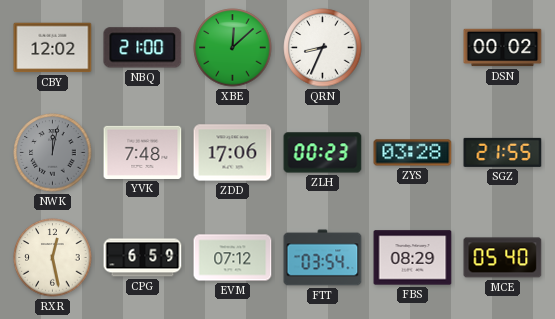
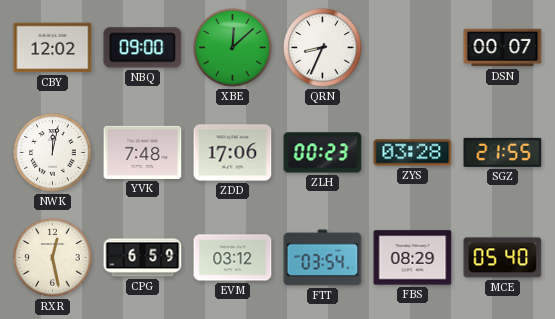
NBQ: 21:00 -> 09:00 (143, 48)
DSN: 00:02 -> 00:07 (503, 48)
NWK dial: grey -> white (53, 153)
EVM: 07:12 -> 03:12 (233, 258)
